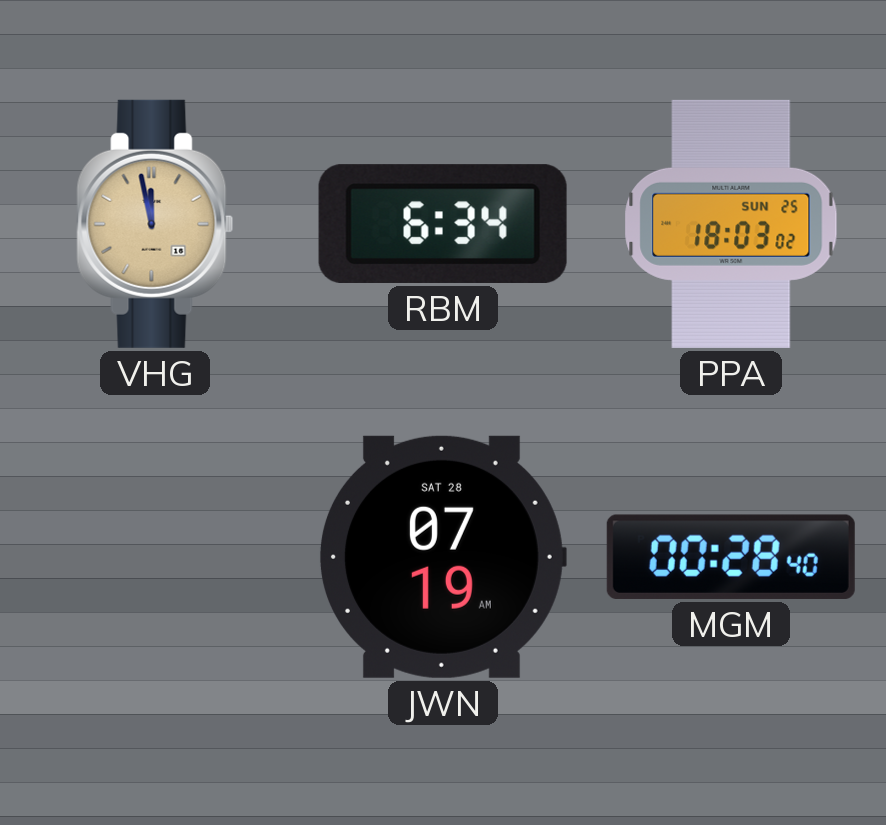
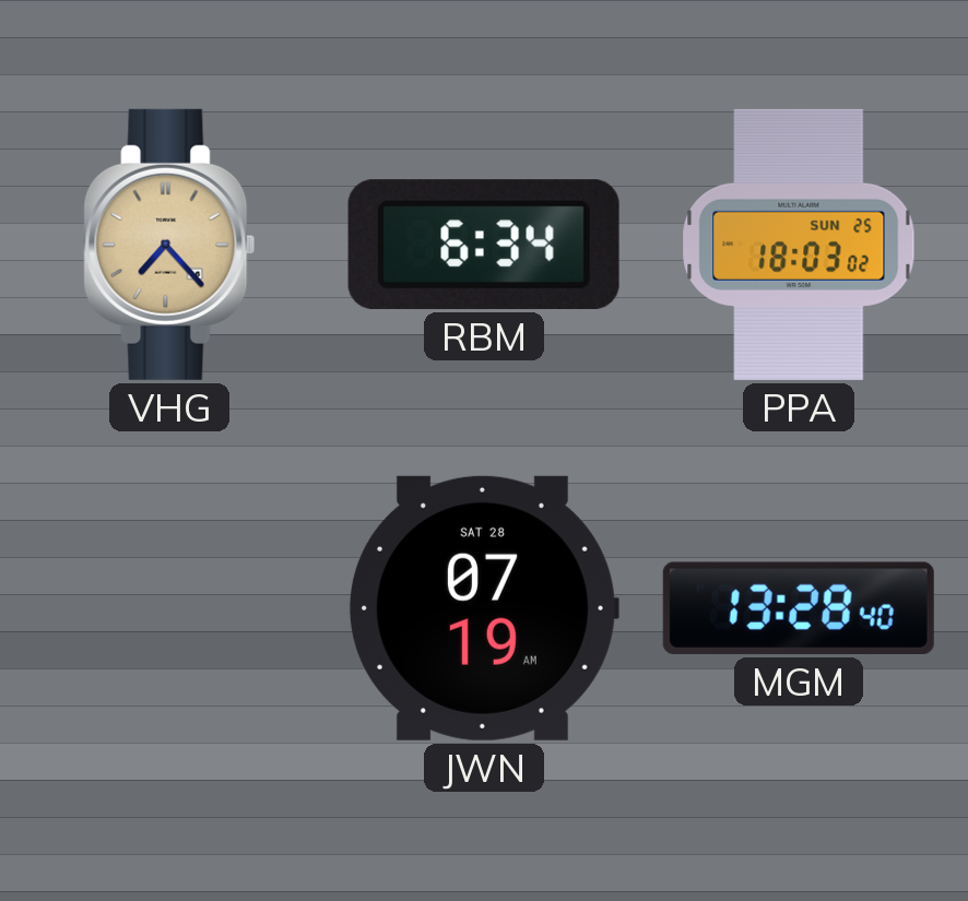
VHG: 11:58 -> 7:23 (169, 245)
MGM: 00:28 -> 13:28 (799, 608)
